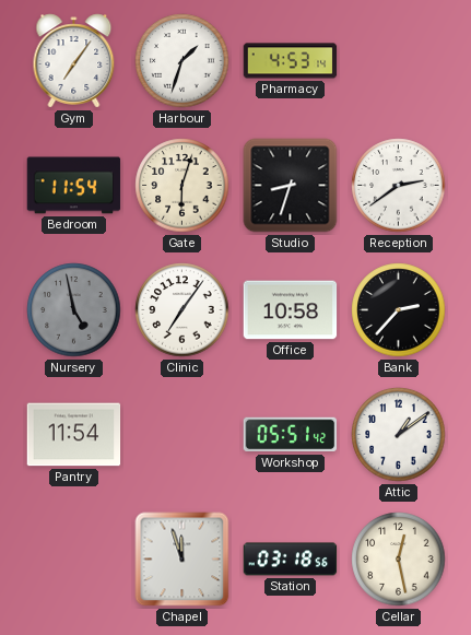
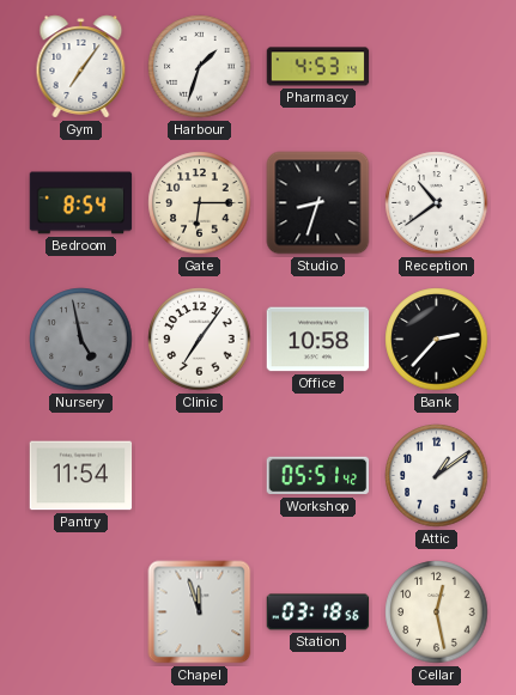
Bedroom: 11:54 -> 8:54 (81, 203)
Gate: 6:03 -> 6:15 (200, 203)
Reception: 2:39 -> 10:39 (437, 203)
